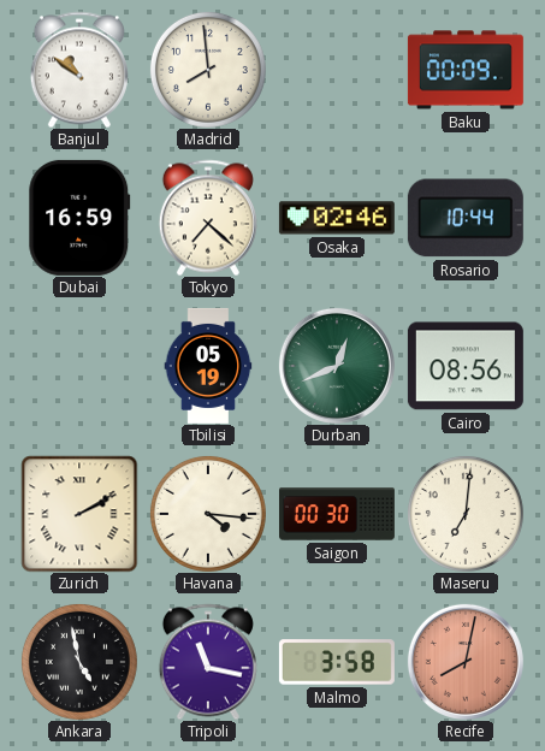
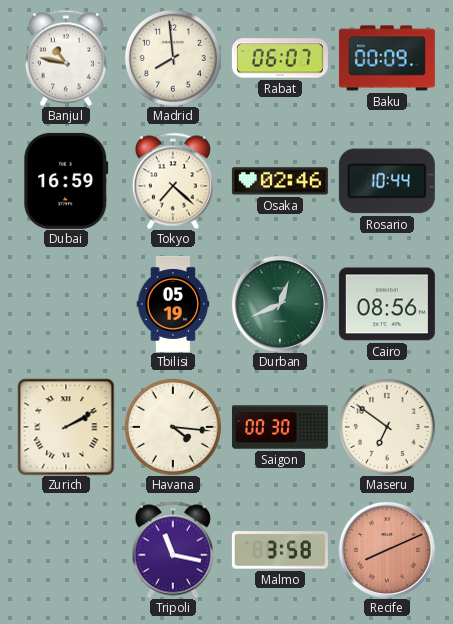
Banjul: 10:51 -> 10:47 (66, 58)
Rabat: none -> 06:07 (280, 58)
Maseru: 7:01 -> 6:51 (387, 427)
Ankara: 4:58 -> none (79, 662)
Recife: 8:02 -> 8:11 (387, 550)
